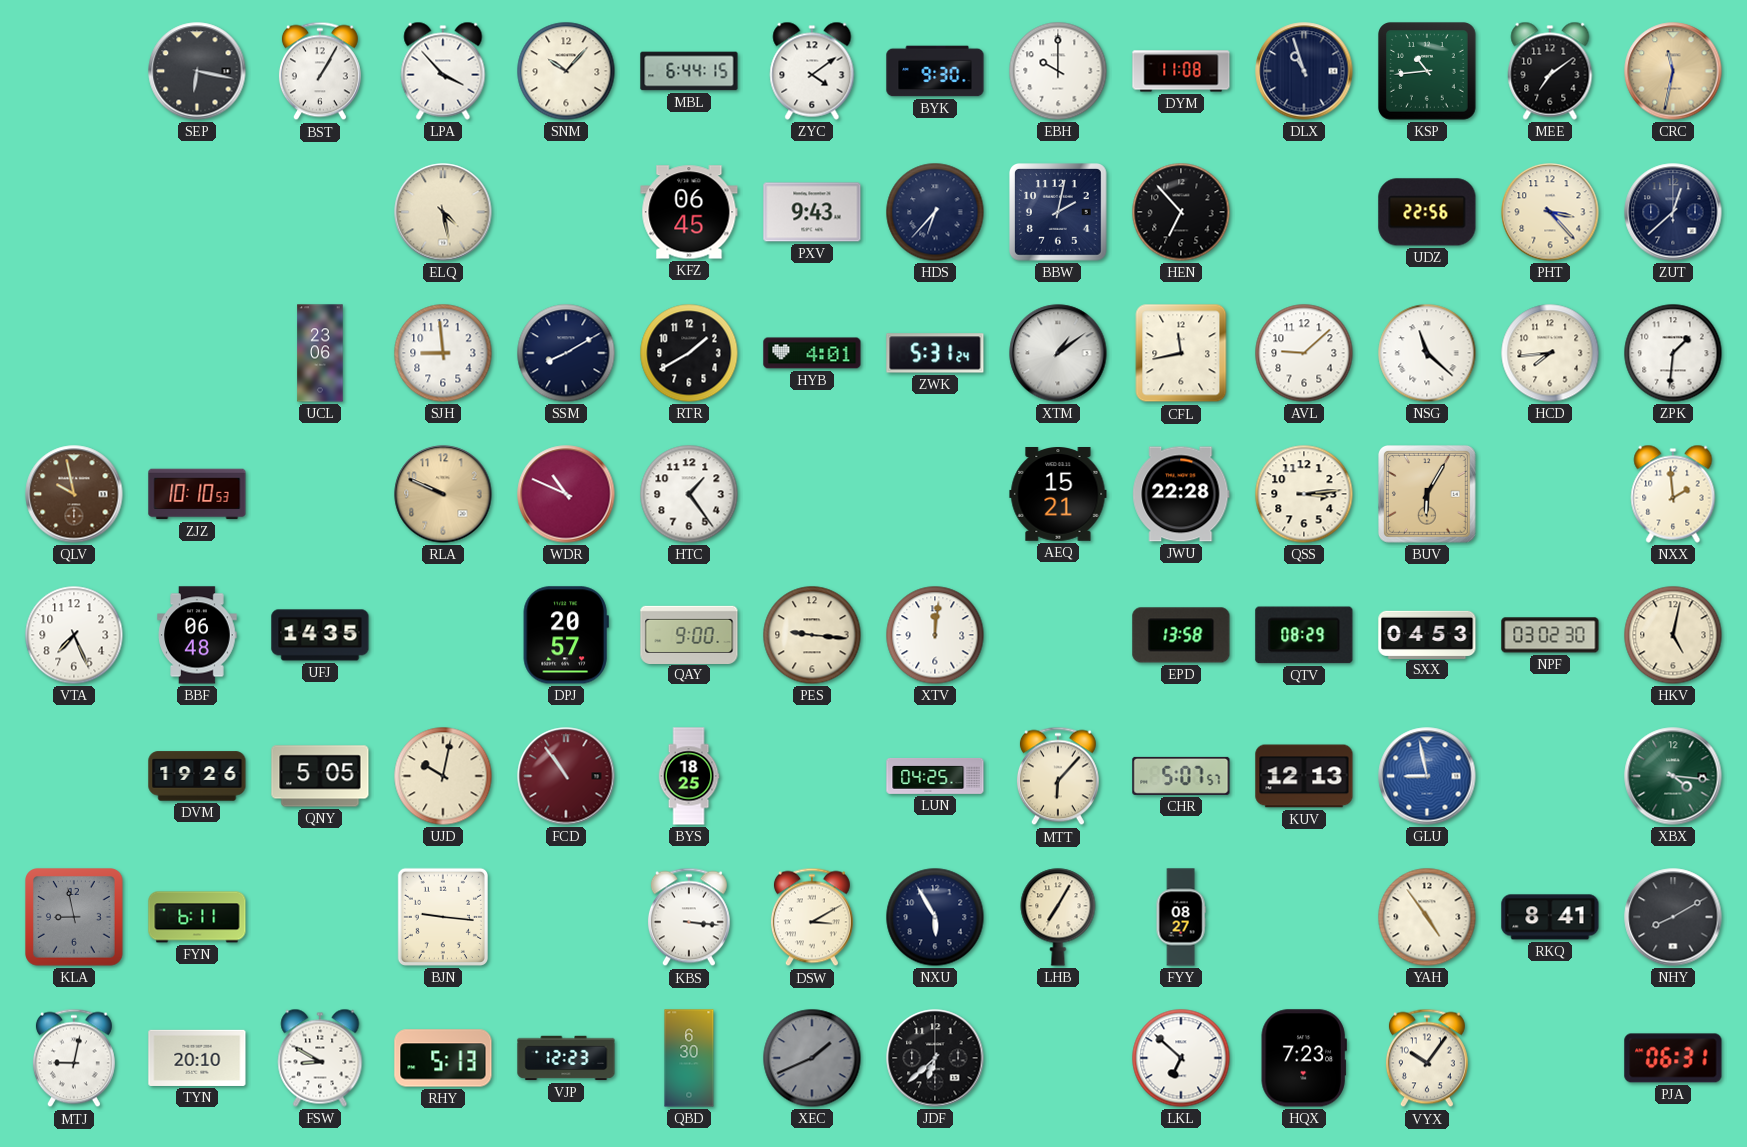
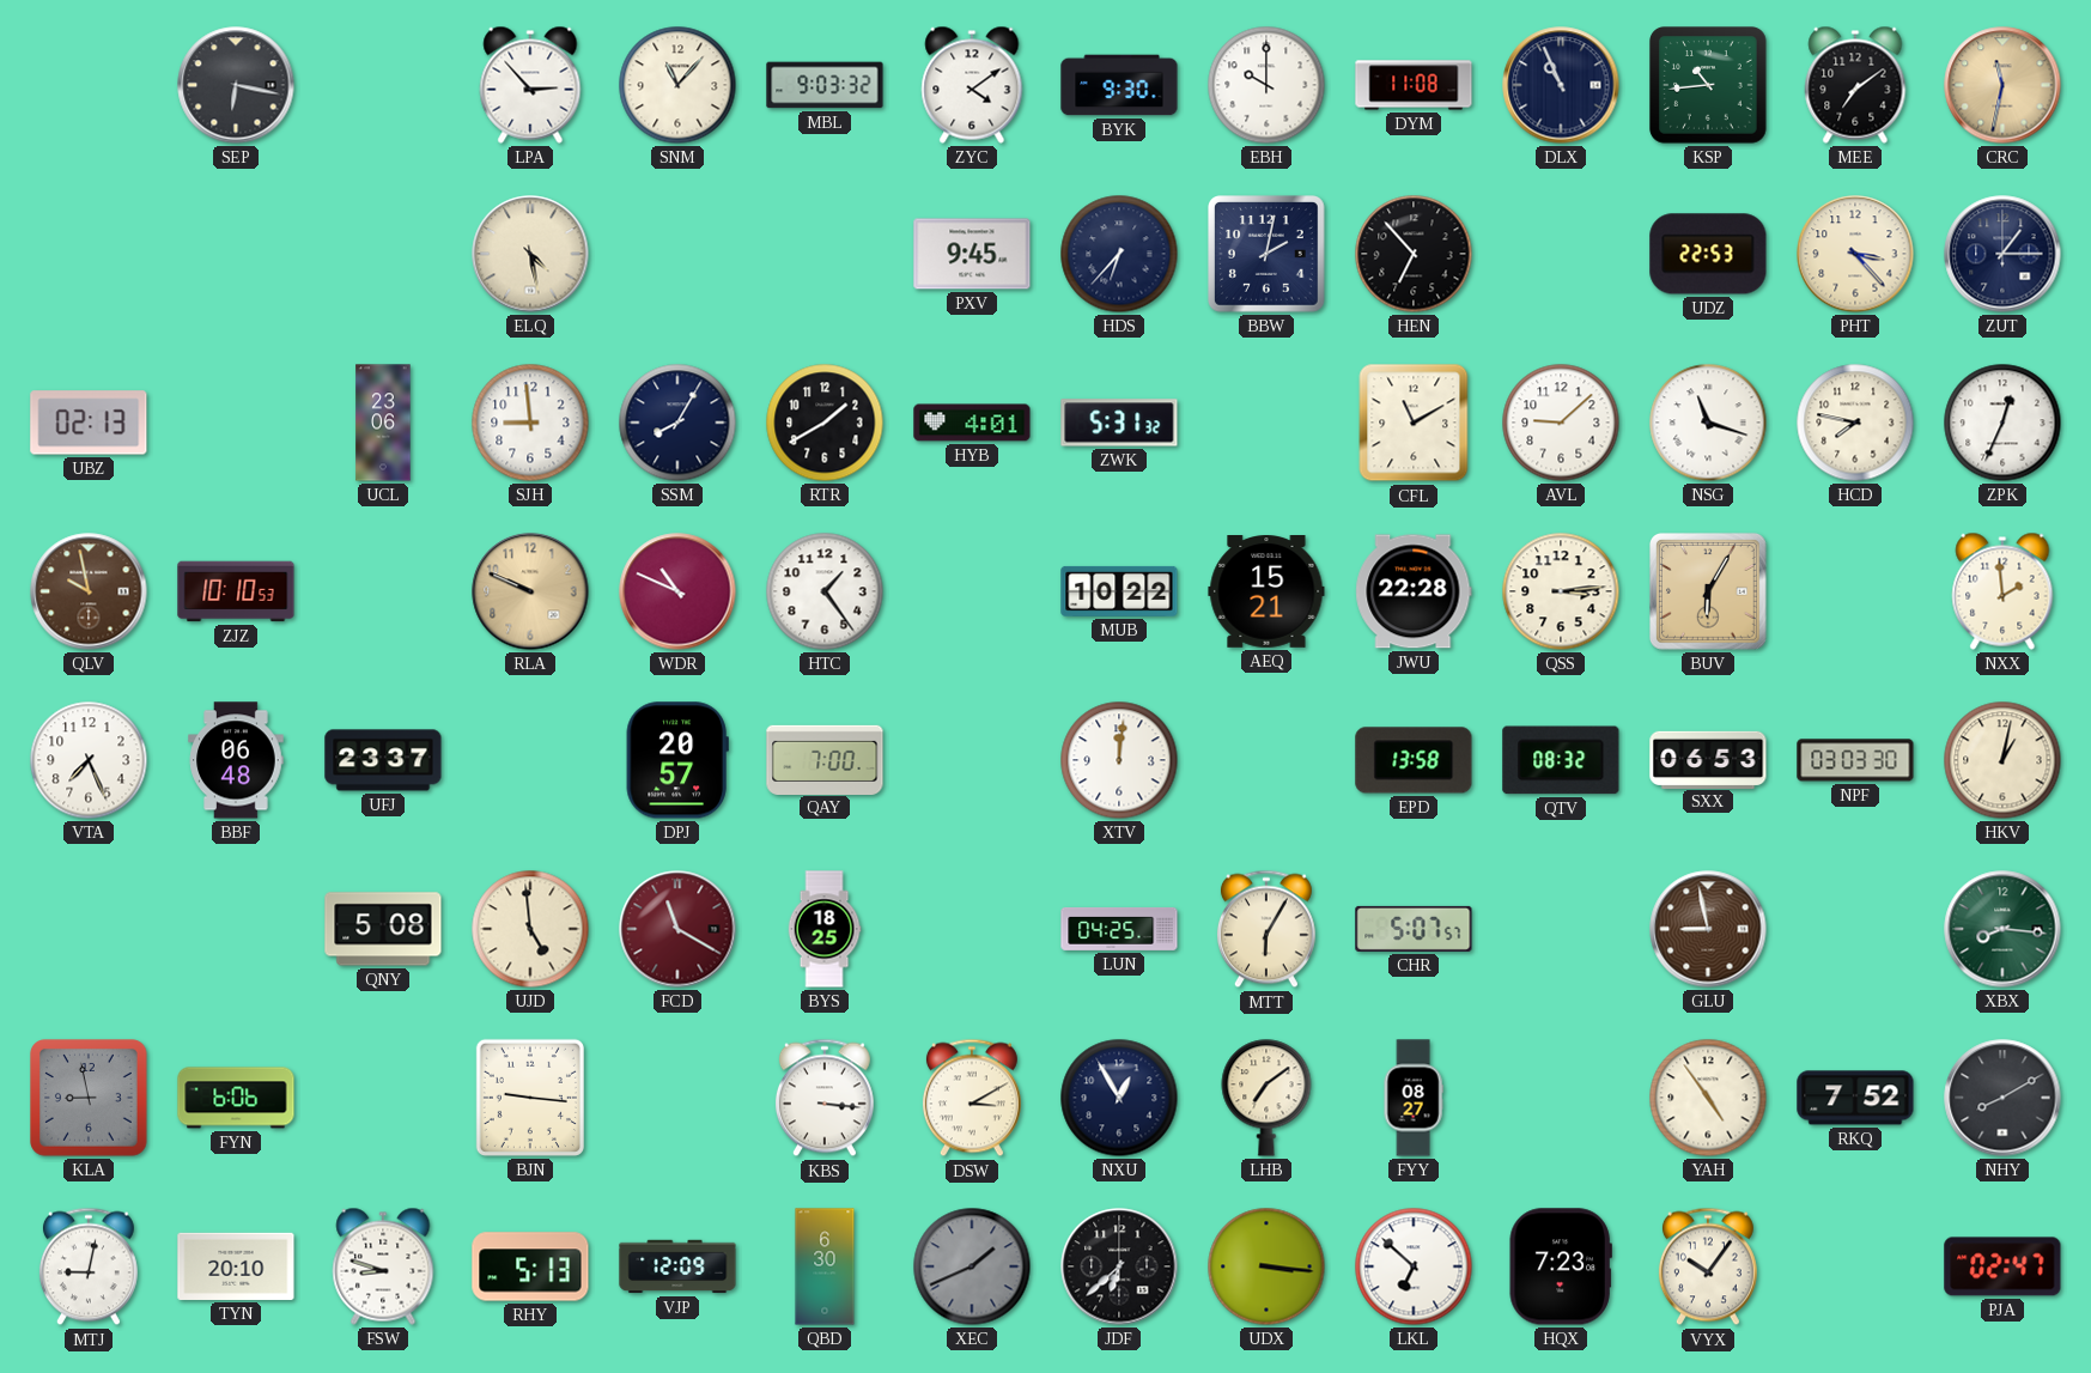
BST: 1:05 -> none (320, 71)
LPA: 3:53 -> 2:53 (530, 85)
SNM: 10:07 -> 11:07 (677, 85)
MBL: 6:44 -> 9:03 (825, 85)
DLX: 10:57 -> 10:56 (1561, 85)
KFZ: 06:45 -> none (689, 212)
PXV: 9:43 -> 9:45 (972, 254)
UDZ: 22:56 -> 22:53 (1708, 254)
ZUT: 12:38 -> 1:15 (2002, 254)
UBZ: none -> 02:13 (89, 423)
SSM: 8:10 -> 8:05 (677, 423)
ZWK: 5:31:24 -> 5:31:32 (1119, 423)
XTM: 1:09 -> none (1058, 353)
CFL: 11:43 -> 11:10 (1414, 423)
NSG: 11:22 -> 11:18 (1708, 423)
HCD: 7:44 -> 7:47 (1855, 423)
ZPK: 1:31 -> 12:34 (2002, 423)
MUB: none -> 10:22 (1119, 591)
UFJ: 14:35 -> 23:37 (383, 760)
QAY: 9:00 -> 7:00 (825, 759)
PES: 9:16 -> none (812, 635)
QTV: 08:29 -> 08:32 (1561, 760)
SXX: 04:53 -> 06:53 (1708, 759)
NPF: 03:02 -> 03:03 (1855, 760)
HKV: 5:02 -> 1:02 (2002, 760)
DVM: 19:26 -> none (197, 776)
QNY: 5:05 -> 5:08 (383, 929)
UJD: 10:02 -> 4:59 (530, 929)
FCD: 10:54 -> 11:20 (677, 929)
MTT: 6:07 -> 6:05 (1266, 929)
KUV: 12:13 -> none (1304, 776)
GLU dial: blue -> brown (1708, 929)
XBX: 4:16 -> 8:16 (2002, 929)
FYN: 6:11 -> 6:06 (236, 1098)
NXU: 5:55 -> 12:55 (1119, 1098)
LHB: 7:05 -> 7:09 (1266, 1098)
RKQ: 8:41 -> 7:52 (1855, 1098)
FSW: 8:50 -> 8:48 (383, 1266)
VJP: 12:23 -> 12:09 (677, 1266)
UDX: none -> 3:16 (1266, 1266)
PJA: 06:31 -> 02:47 (2002, 1266)
